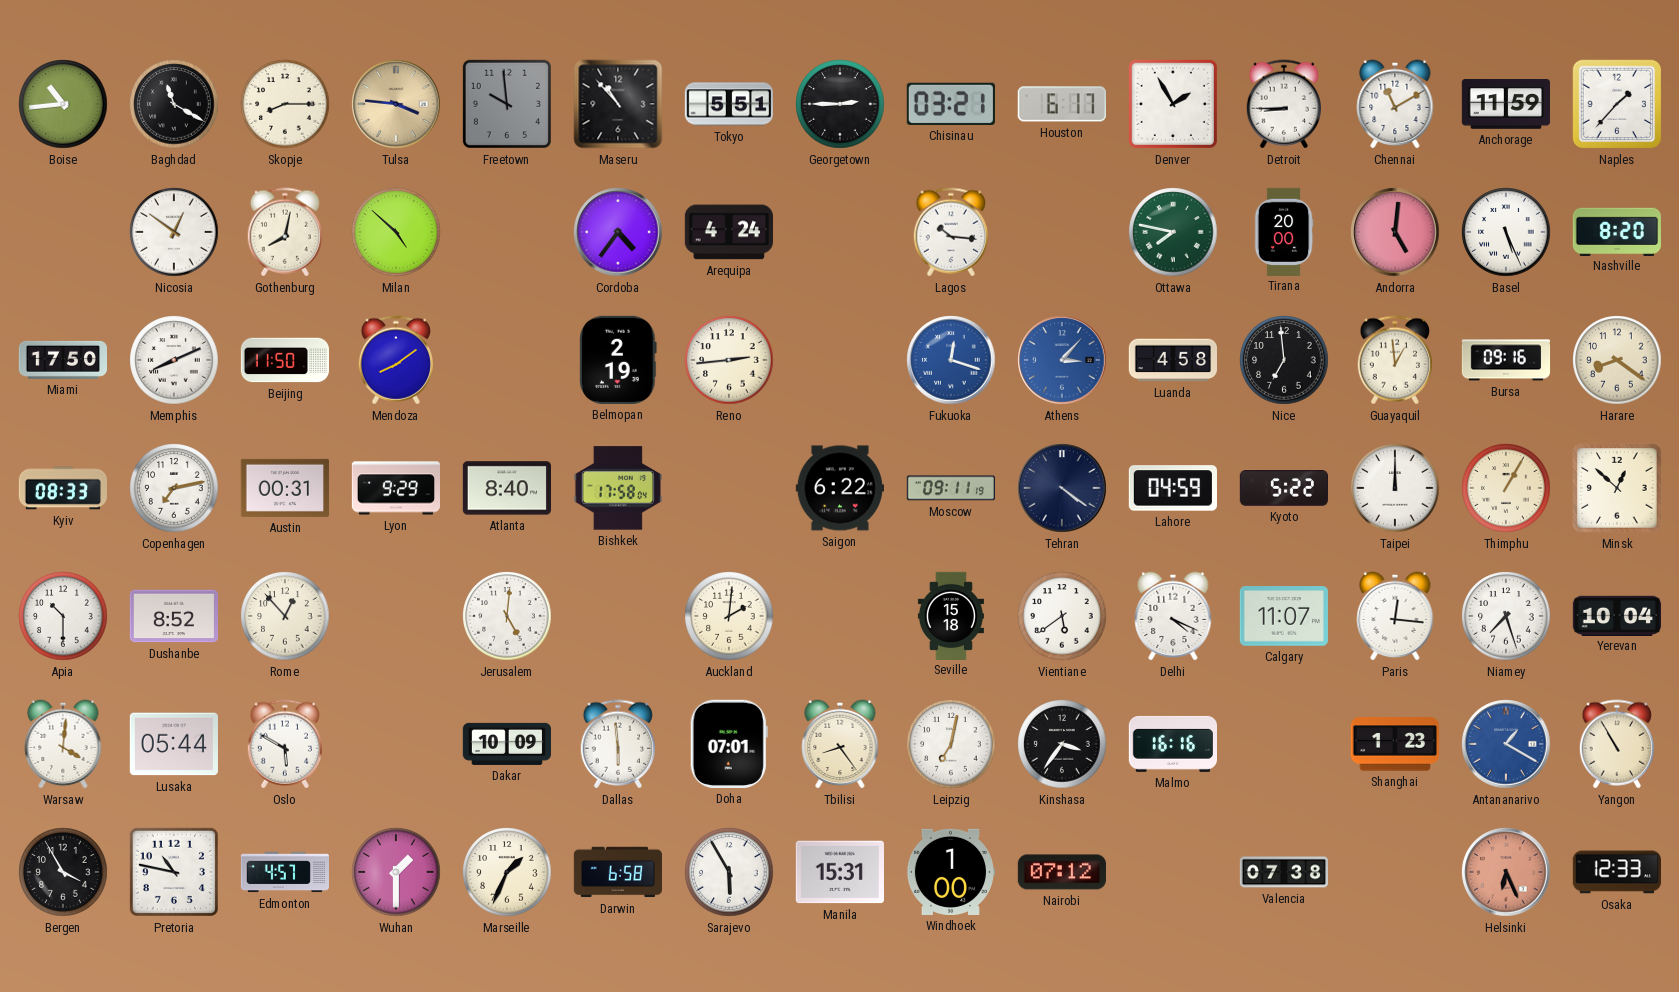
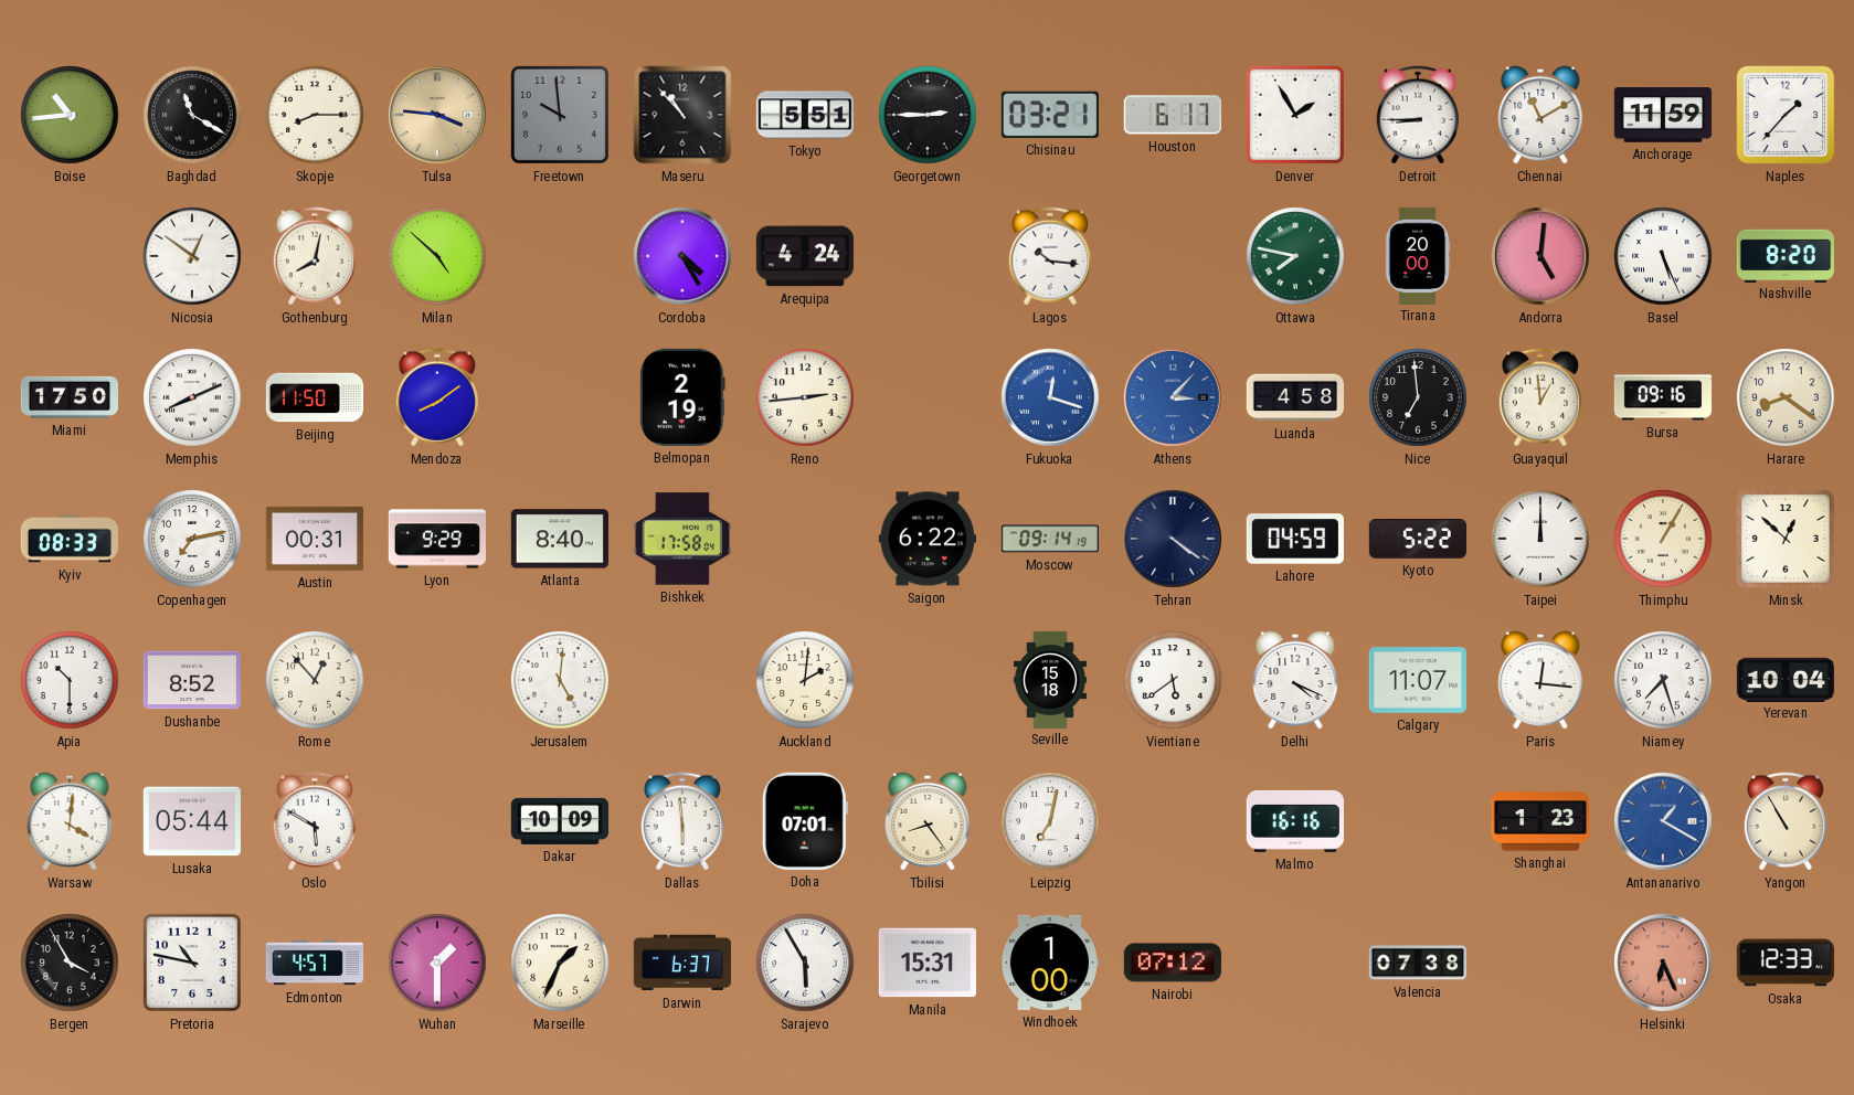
Cordoba: 4:36 -> 4:25 (682, 256)
Moscow: 09:11 -> 09:14 (1050, 539)
Kinshasa: 3:36 -> none (1062, 744)
Darwin: 6:58 -> 6:37 (682, 963)
